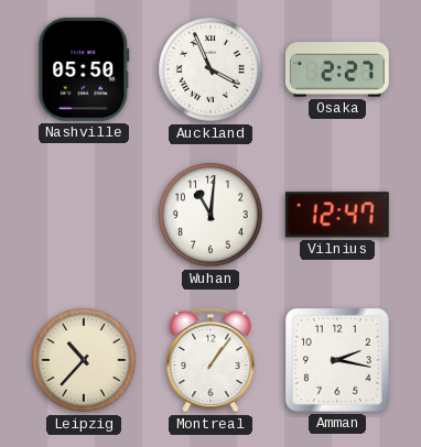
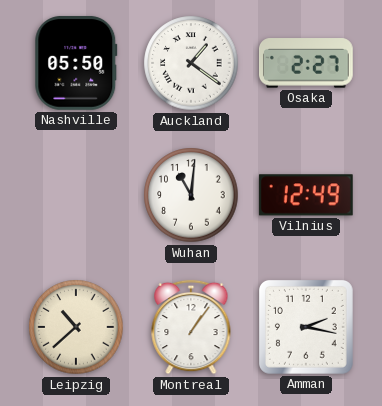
Auckland: 3:56 -> 1:21 (191, 63)
Vilnius: 12:47 -> 12:49 (306, 195)
Leipzig: 10:37 -> 10:38 (76, 327)
